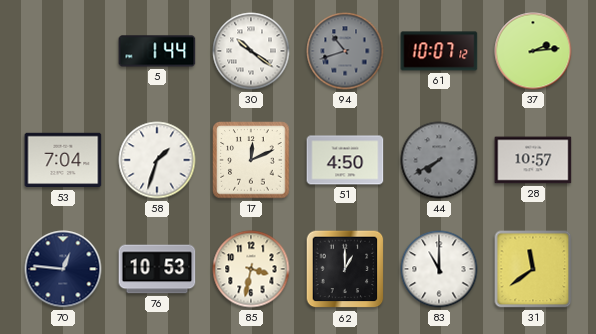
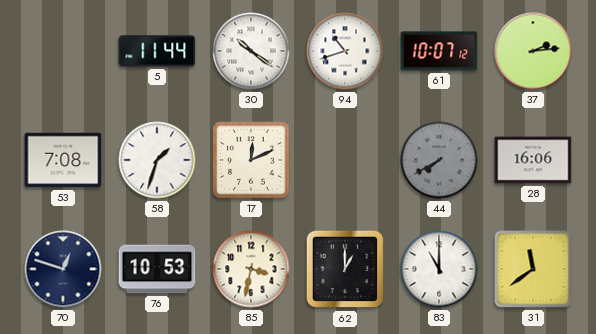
5: 1:44 -> 11:44 (157, 51)
94 dial: grey -> white (345, 51)
53: 7:04 -> 7:08 (63, 160)
51: 4:50 -> none (345, 160)
28: 10:57 -> 16:06 (533, 160)
70: 12:46 -> 12:48 (63, 269)
